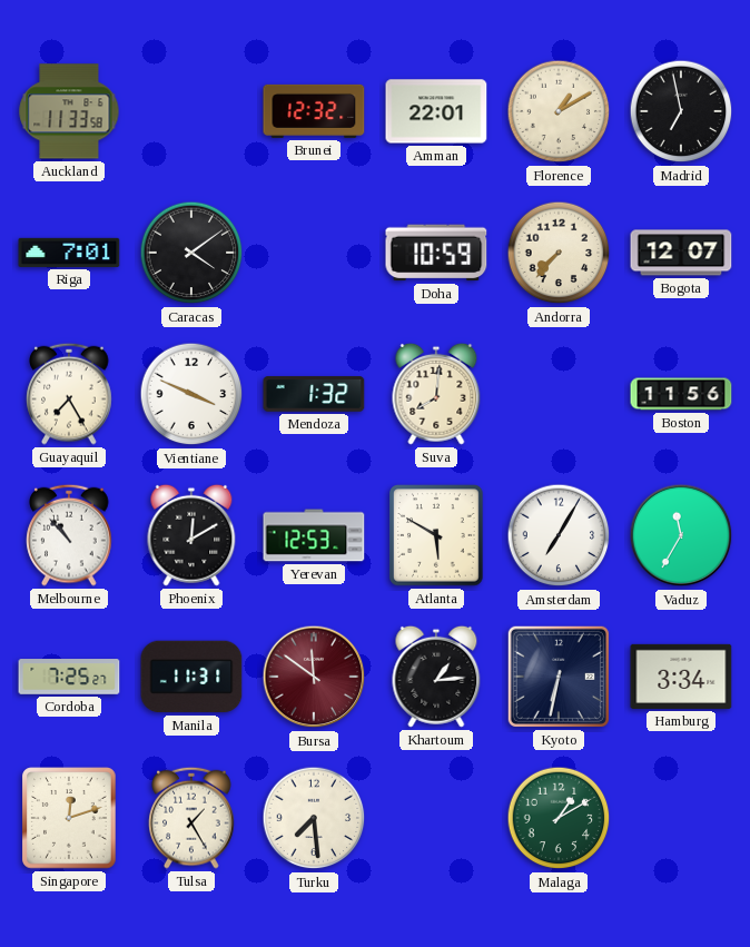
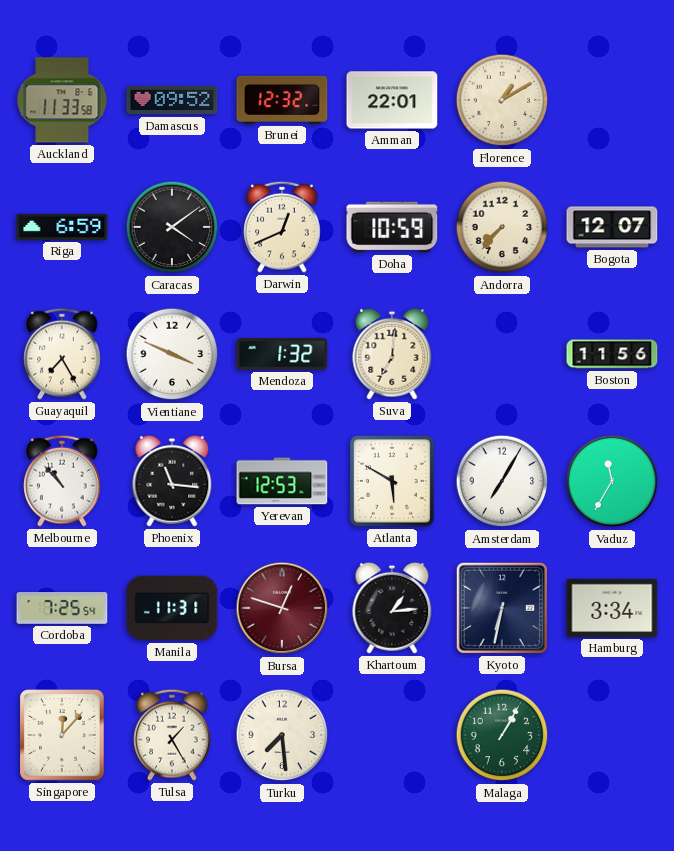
Damascus: none -> 09:52 (172, 100)
Madrid: 6:58 -> none (681, 111)
Riga: 7:01 -> 6:59 (62, 227)
Darwin: none -> 12:41 (282, 227)
Suva: 8:01 -> 7:01 (392, 354)
Phoenix: 12:10 -> 11:16 (172, 481)
Cordoba: 7:25:27 -> 7:25:54 (62, 608)
Bursa: 11:51 -> 12:48 (282, 608)
Singapore: 12:12 -> 12:07 (62, 735)
Malaga: 1:10 -> 1:05 (502, 735)
